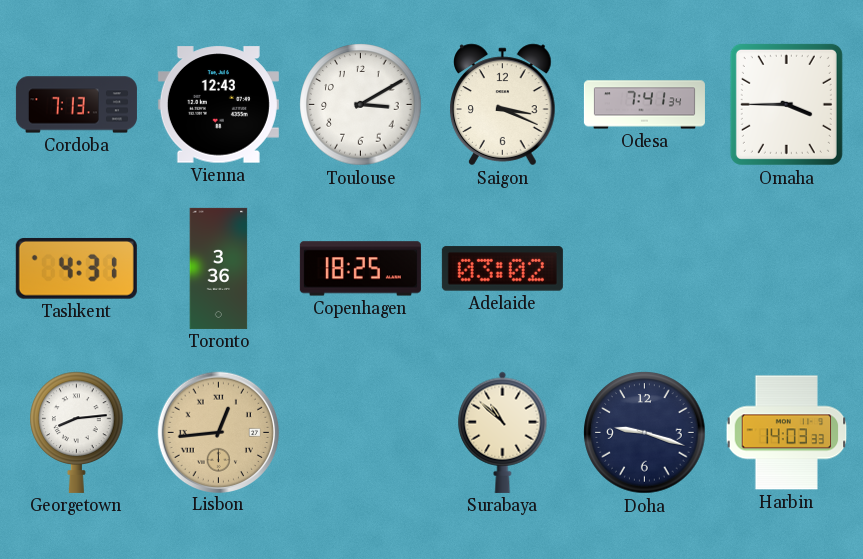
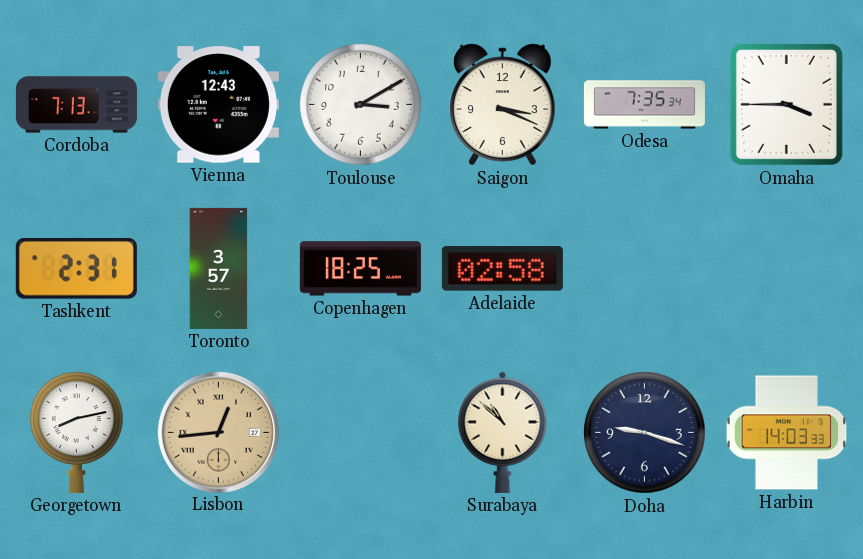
Odesa: 7:41 -> 7:35 (644, 105)
Tashkent: 4:31 -> 2:31 (76, 268)
Toronto: 3:36 -> 3:57 (219, 268)
Adelaide: 03:02 -> 02:58 (502, 269)
Georgetown: 8:14 -> 8:13 (77, 432)
